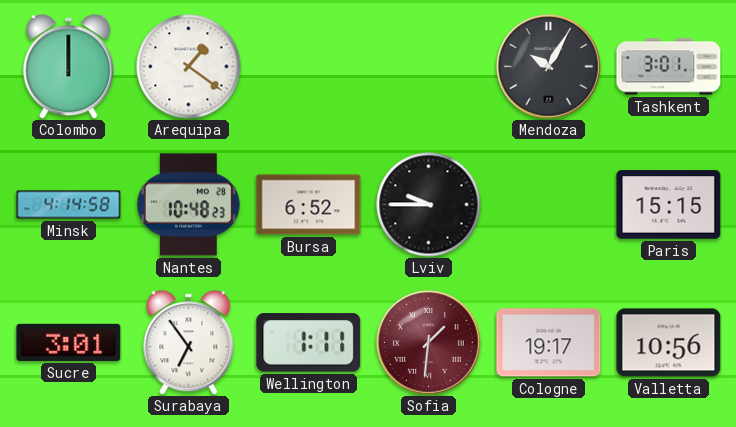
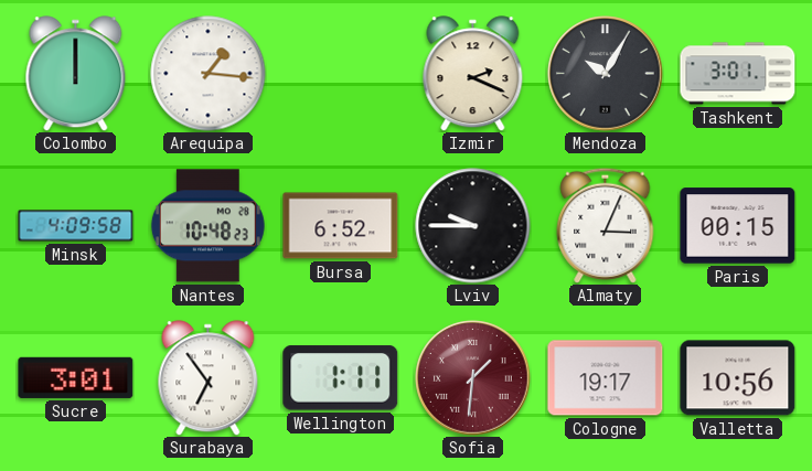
Arequipa: 1:21 -> 1:16 (209, 74)
Izmir: none -> 2:19 (473, 74)
Minsk: 4:14 -> 4:09 (76, 226)
Almaty: none -> 3:04 (606, 225)
Paris: 15:15 -> 00:15 (738, 226)
